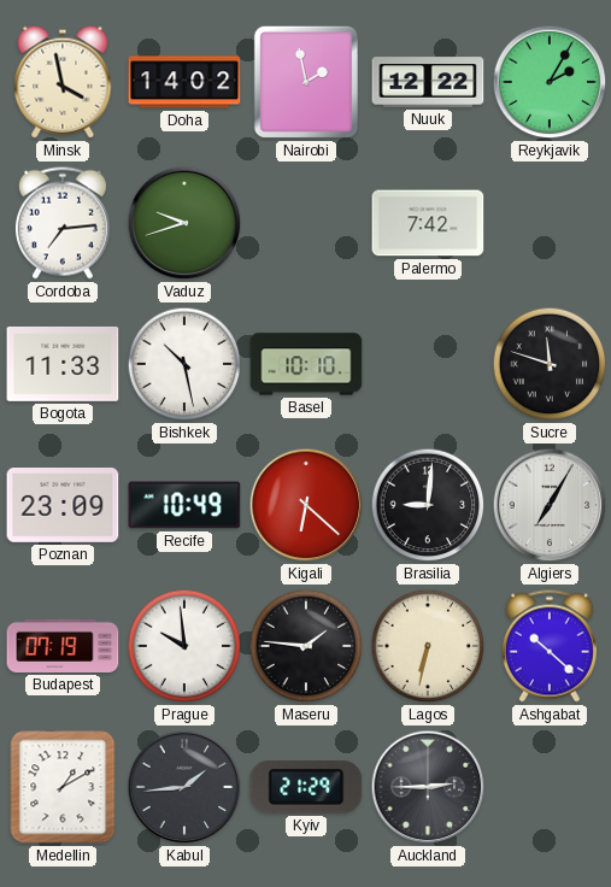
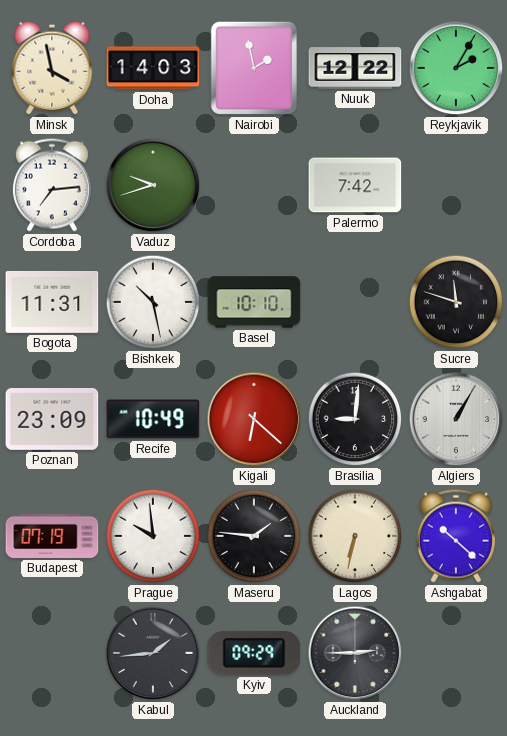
Doha: 14:02 -> 14:03 (153, 68)
Bogota: 11:33 -> 11:31 (52, 302)
Algiers: 7:05 -> 1:05 (456, 419)
Medellin: 1:10 -> none (63, 787)
Kyiv: 21:29 -> 09:29 (254, 653)
